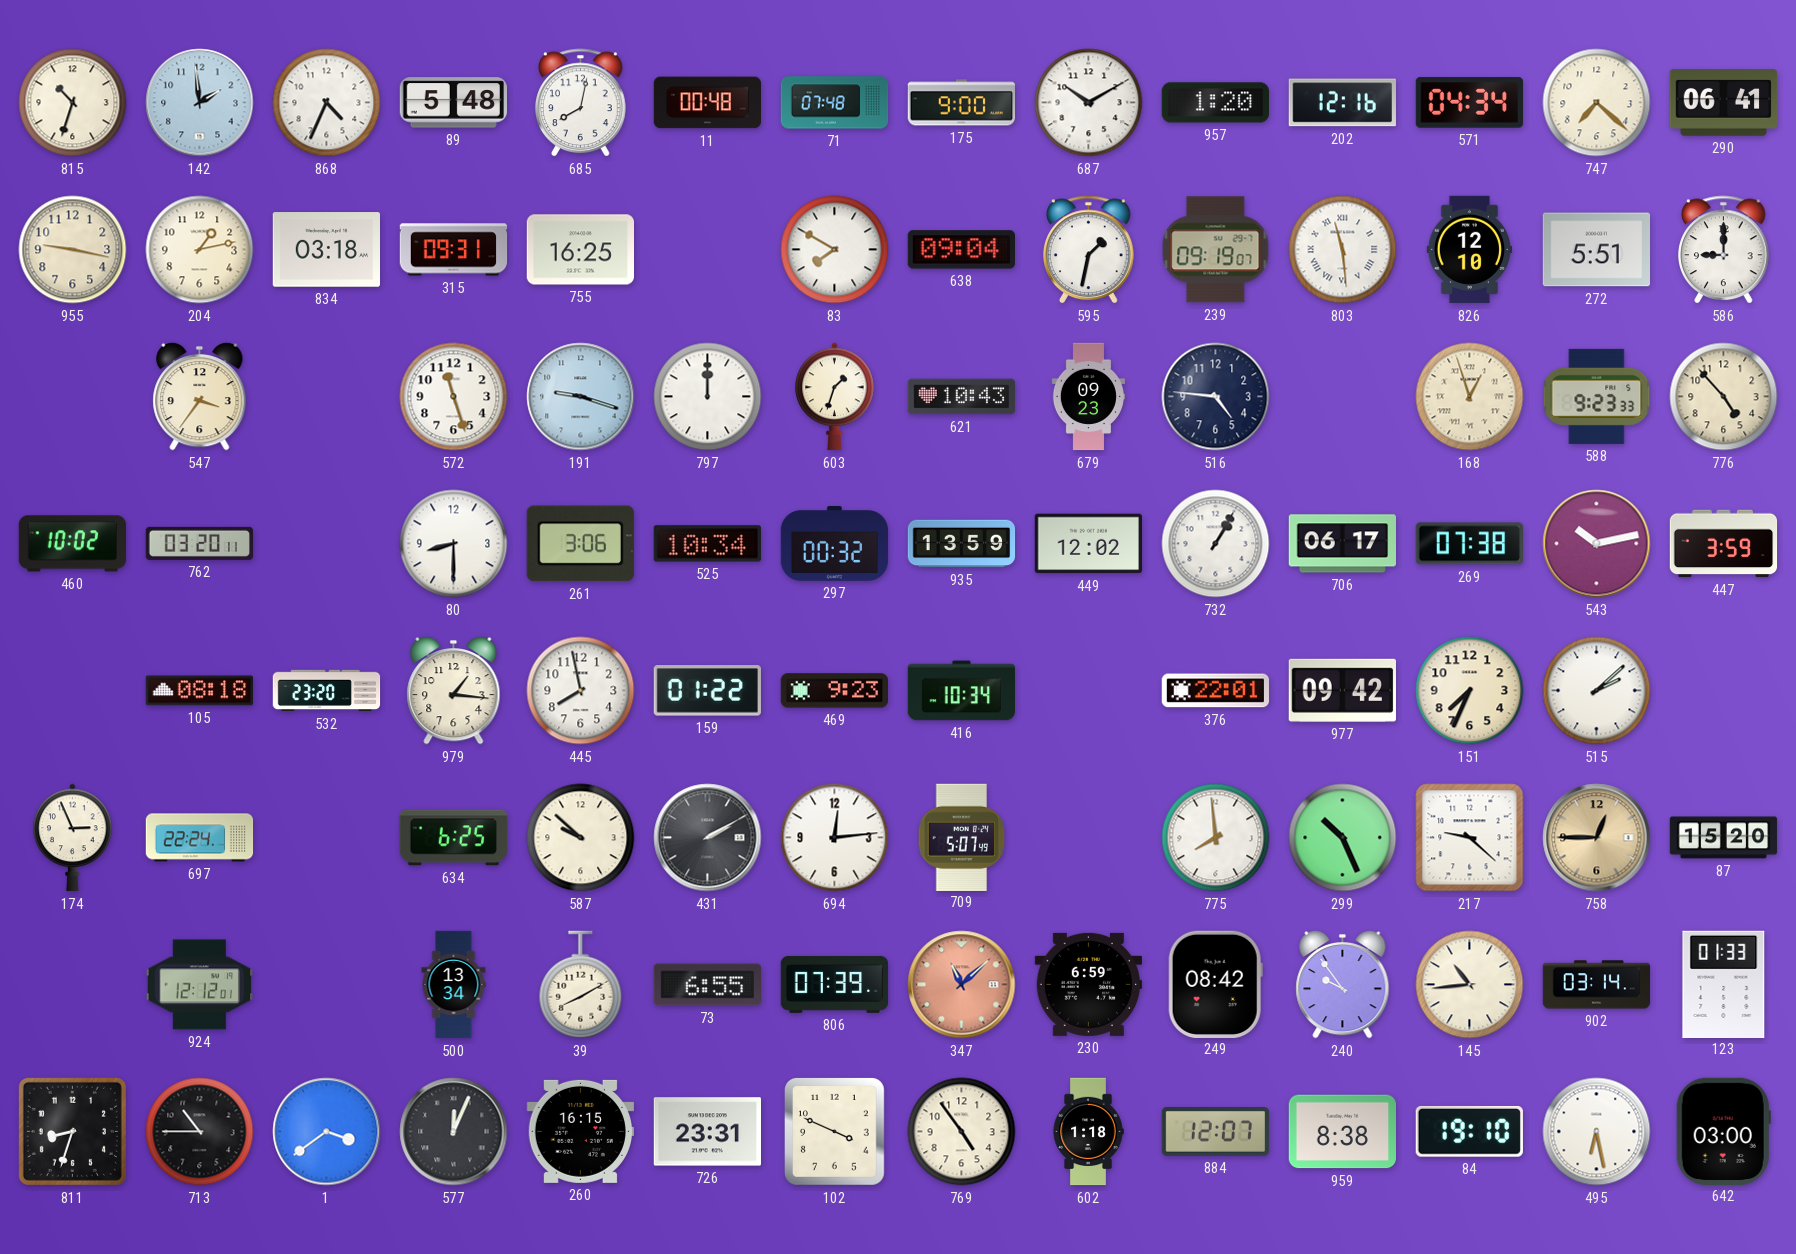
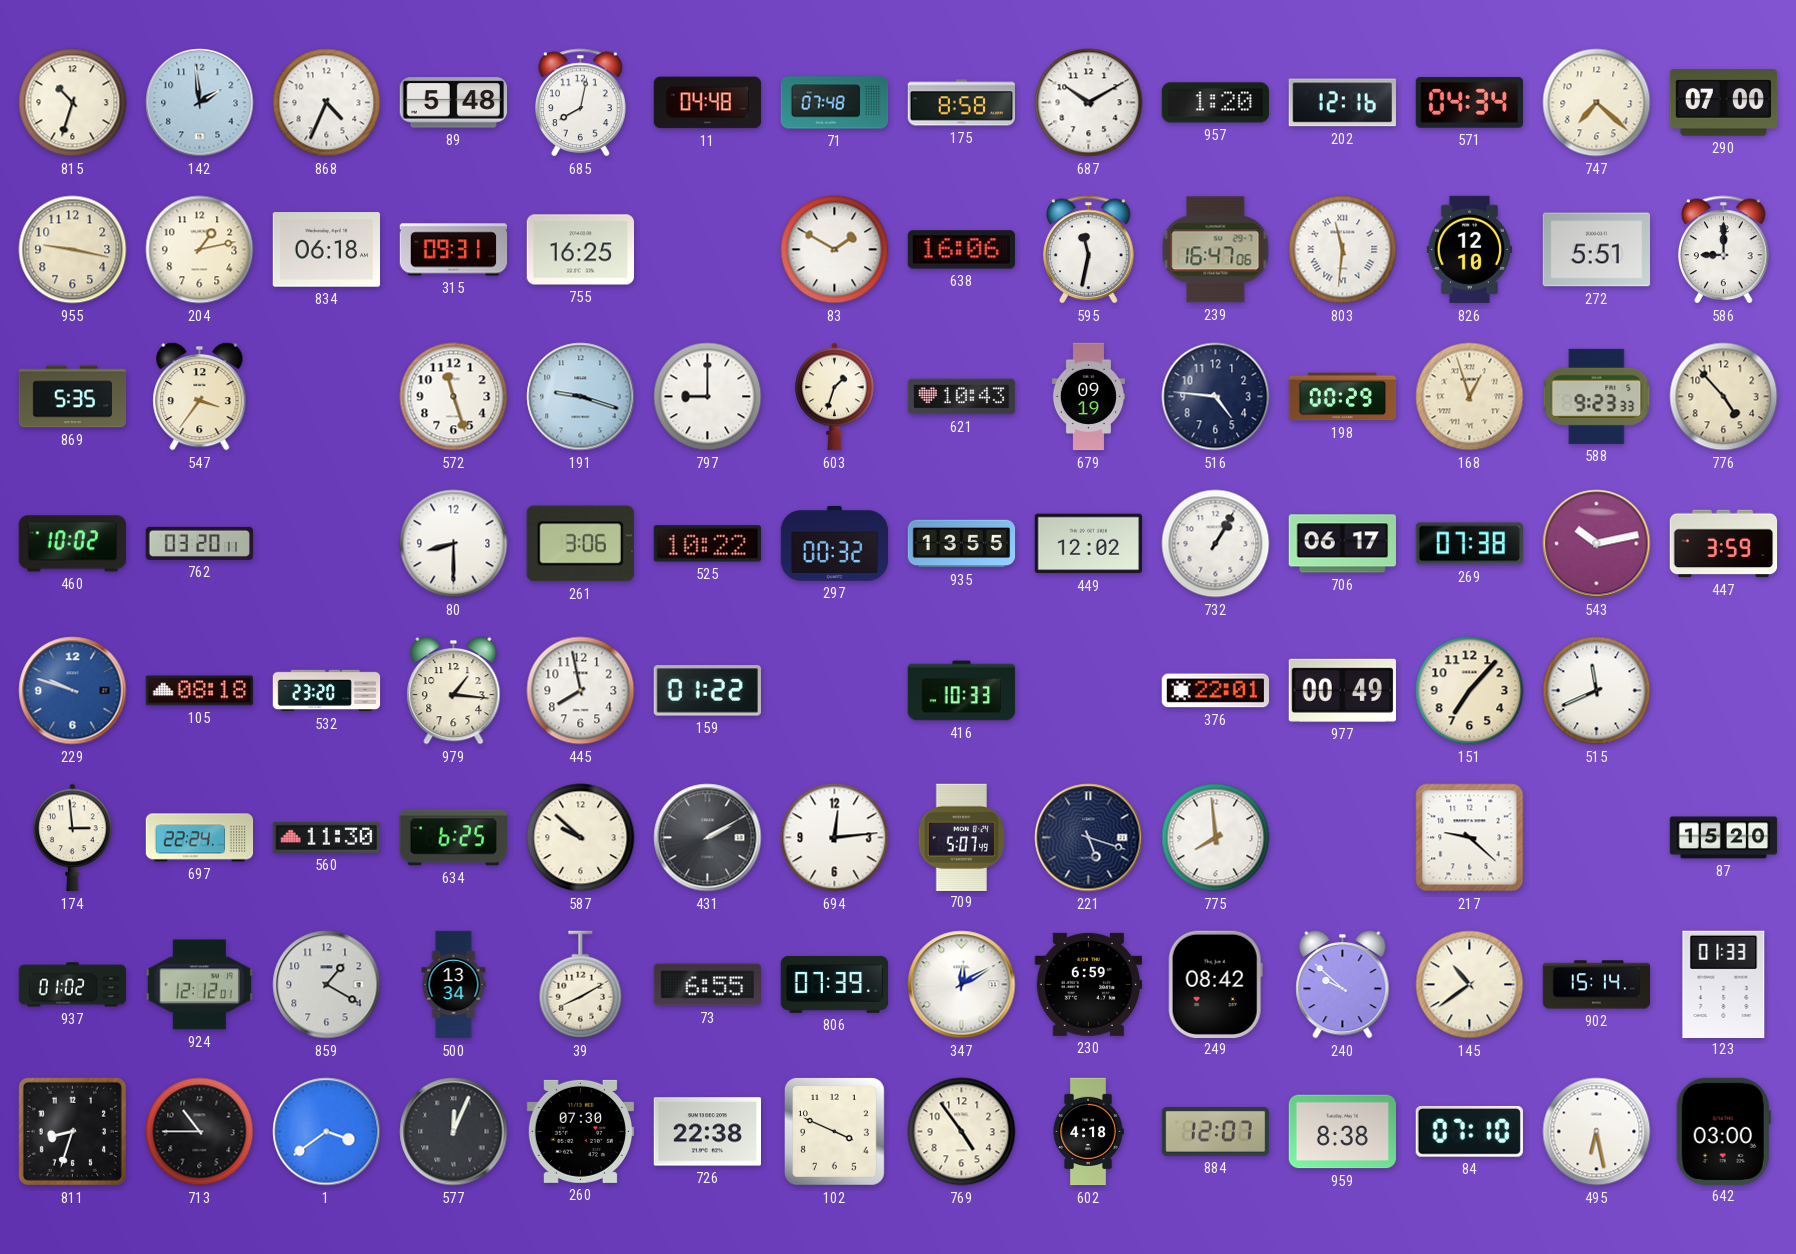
11: 00:48 -> 04:48 (707, 103)
175: 9:00 -> 8:58 (961, 103)
290: 06:41 -> 07:00 (1724, 103)
834: 03:18 -> 06:18 (326, 250)
83: 7:50 -> 1:50 (835, 250)
638: 09:04 -> 16:06 (961, 250)
595: 1:32 -> 11:32 (1089, 250)
239: 09:19 -> 16:47 (1216, 250)
803: 11:29 -> 11:31 (1343, 250)
869: none -> 5:35 (73, 397)
797: 12:00 -> 9:00 (708, 397)
679: 09:23 -> 09:19 (1088, 397)
198: none -> 00:29 (1343, 397)
525: 10:34 -> 10:22 (707, 544)
935: 13:59 -> 13:55 (962, 544)
229: none -> 9:48 (73, 691)
469: 9:23 -> none (834, 691)
416: 10:34 -> 10:33 (962, 691)
977: 09:42 -> 00:49 (1342, 690)
151: 7:34 -> 7:07 (1470, 691)
515: 2:08 -> 11:41 (1597, 691)
174: 2:56 -> 2:59 (73, 838)
560: none -> 11:30 (326, 837)
221: none -> 5:18 (1089, 838)
299: 10:26 -> none (1343, 838)
758: 12:45 -> none (1597, 838)
937: none -> 01:02 (73, 985)
859: none -> 1:20 (327, 985)
347: 11:08 -> 12:10 (962, 985)
347 dial: salmon -> white (962, 985)
240: 9:54 -> 9:52 (1343, 984)
145: 10:44 -> 10:39 (1470, 985)
902: 03:14 -> 15:14 (1597, 985)
260: 16:15 -> 07:30 (580, 1131)
726: 23:31 -> 22:38 (707, 1132)
602: 1:18 -> 4:18 (1088, 1132)
84: 19:10 -> 07:10 (1469, 1131)
